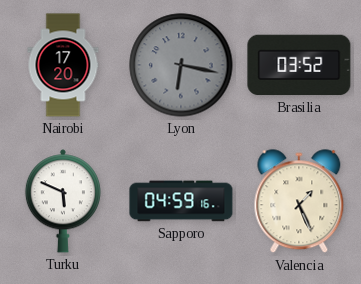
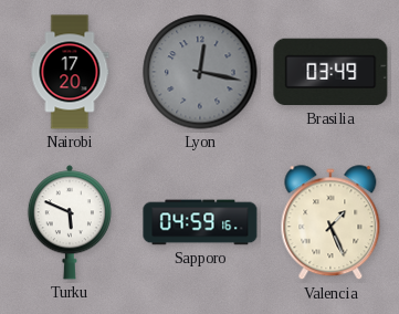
Lyon: 6:17 -> 12:17 (200, 72)
Brasilia: 03:52 -> 03:49 (330, 72)
